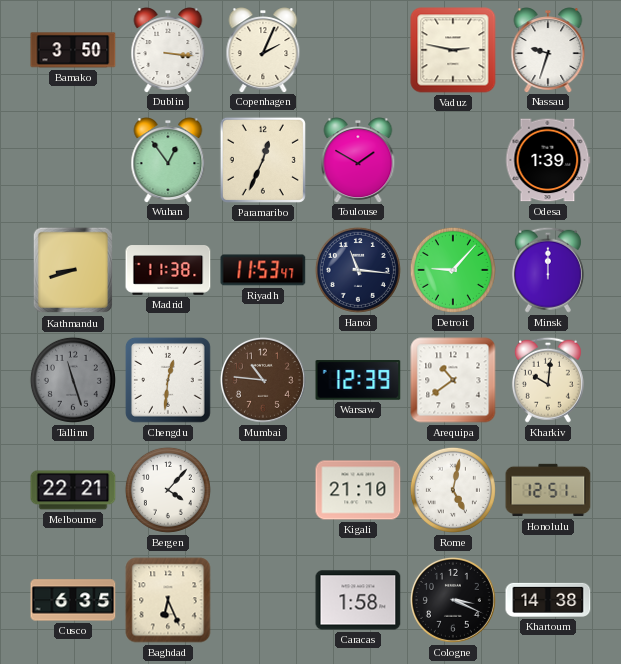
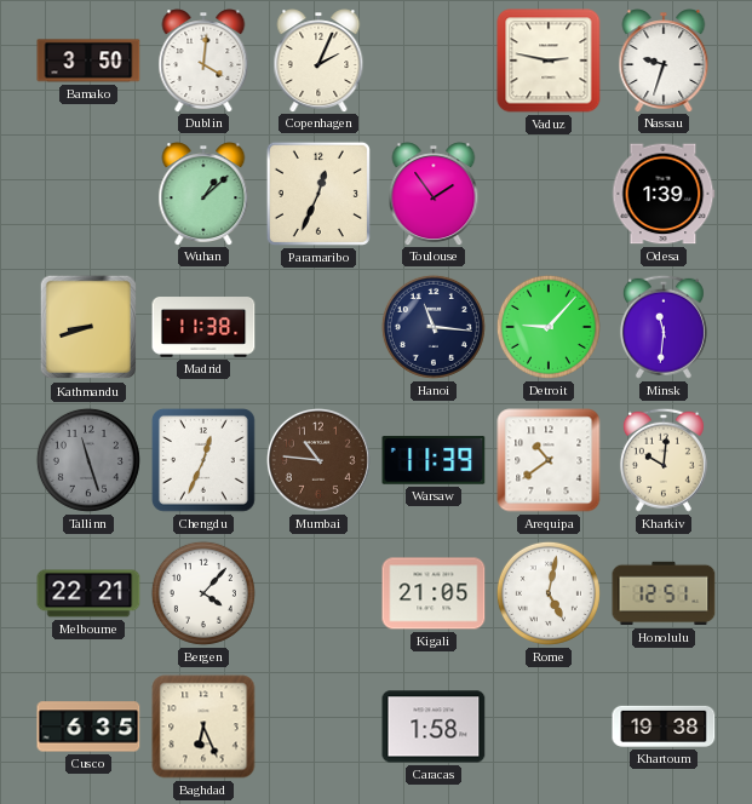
Dublin: 3:16 -> 4:01 (203, 61)
Wuhan: 12:54 -> 1:08 (203, 194)
Toulouse: 1:50 -> 1:54 (434, 194)
Riyadh: 11:53 -> none (263, 270)
Minsk: 12:00 -> 11:31 (664, 327)
Chengdu: 12:31 -> 12:34 (203, 460)
Warsaw: 12:39 -> 11:39 (434, 460)
Kigali: 21:10 -> 21:05 (434, 593)
Cologne: 3:19 -> none (453, 600)
Khartoum: 14:38 -> 19:38 (664, 727)
